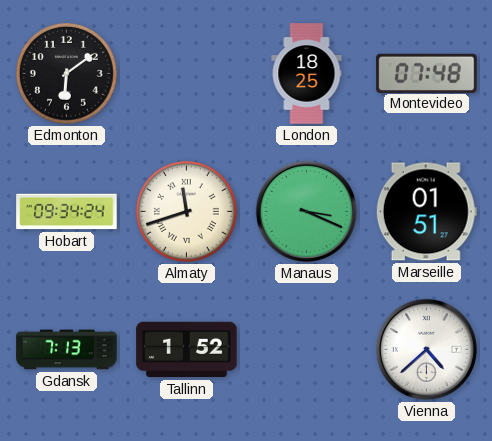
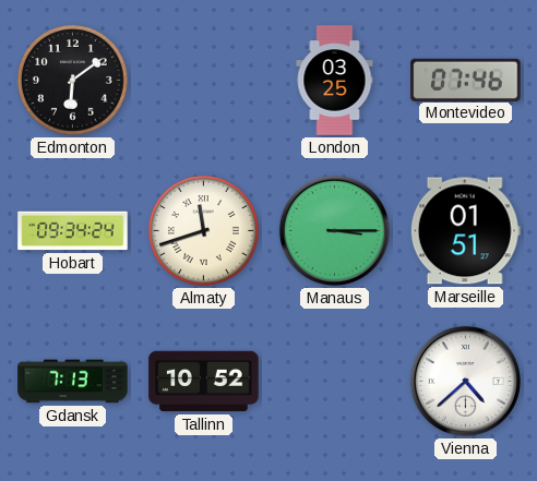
London: 18:25 -> 03:25 (335, 81)
Montevideo: 07:48 -> 07:46 (466, 80)
Manaus: 3:19 -> 3:15 (334, 230)
Tallinn: 1:52 -> 10:52 (204, 382)
